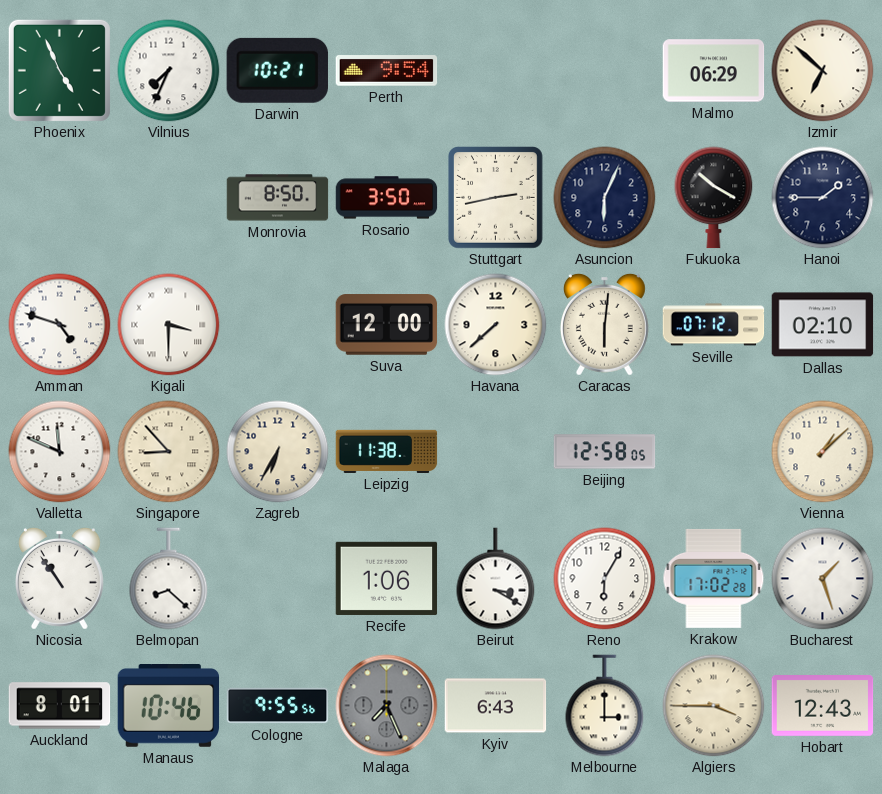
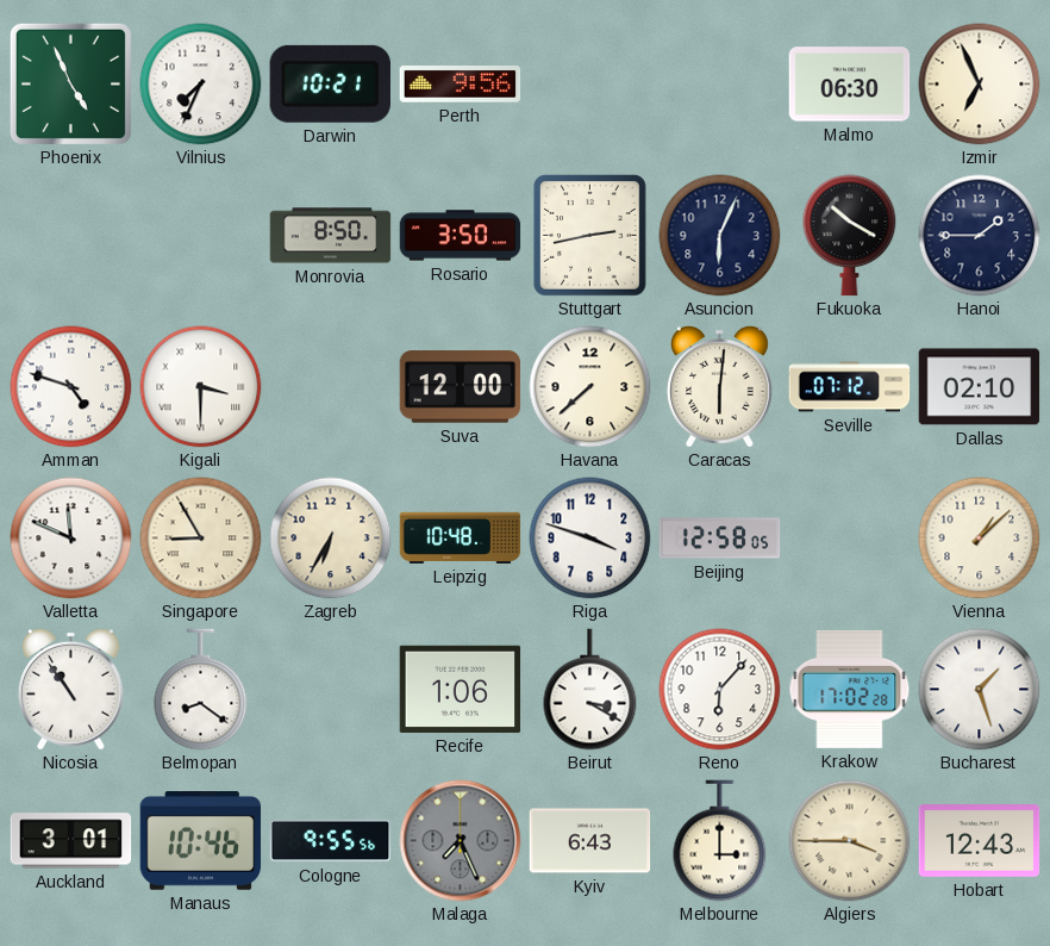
Perth: 9:54 -> 9:56 (461, 85)
Malmo: 06:29 -> 06:30 (850, 85)
Izmir: 6:52 -> 6:56 (980, 85)
Singapore: 8:53 -> 8:55 (201, 539)
Leipzig: 11:38 -> 10:48 (461, 537)
Riga: none -> 3:48 (590, 539)
Belmopan: 8:22 -> 8:21 (201, 690)
Reno: 6:05 -> 6:07 (720, 690)
Auckland: 8:01 -> 3:01 (71, 841)
